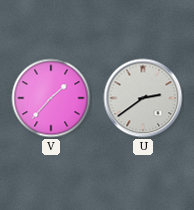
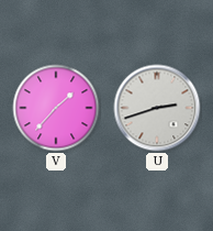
U: 2:39 -> 2:42 (157, 108)
